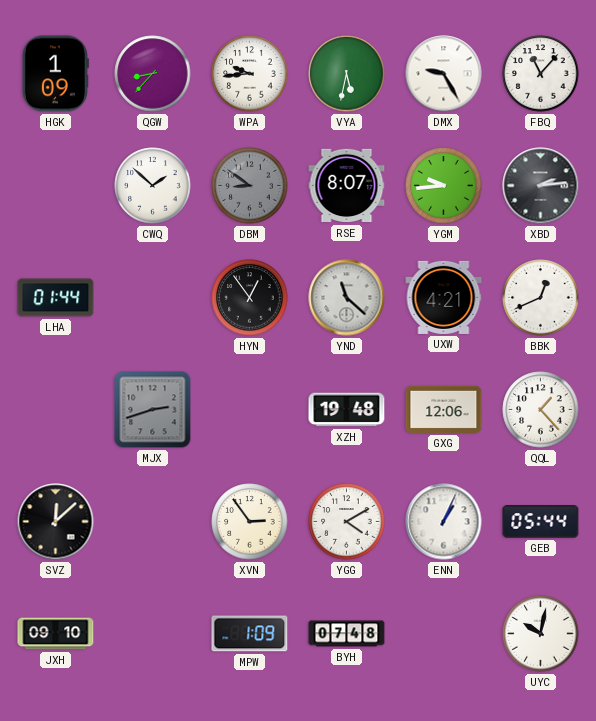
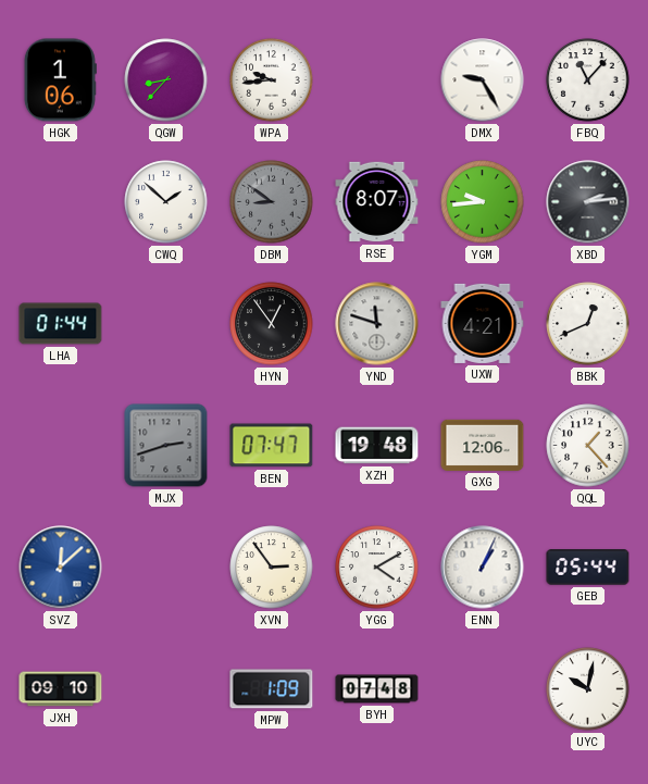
HGK: 1:09 -> 1:06 (60, 80)
VYA: 5:32 -> none (347, 74)
YND: 11:22 -> 11:48 (377, 324)
BEN: none -> 07:47 (272, 446)
SVZ dial: black -> blue (61, 568)
